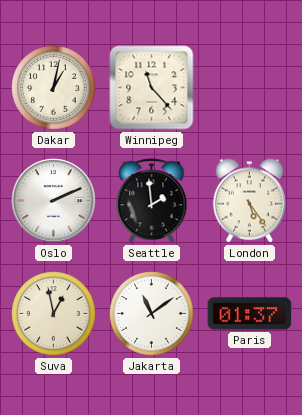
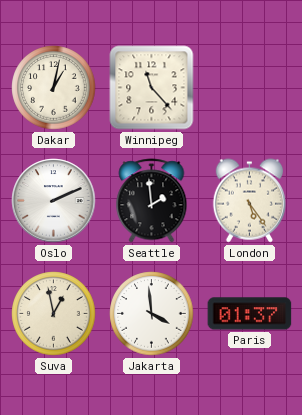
Jakarta: 11:09 -> 3:59 (152, 314)
